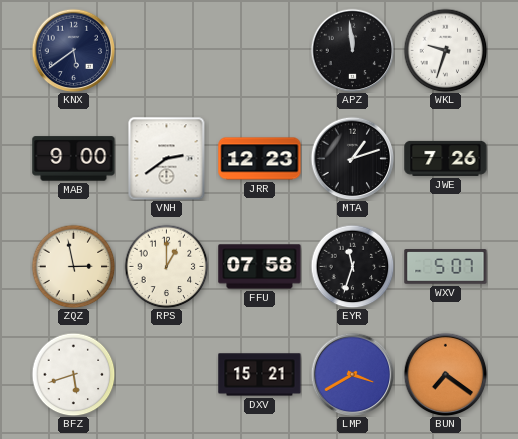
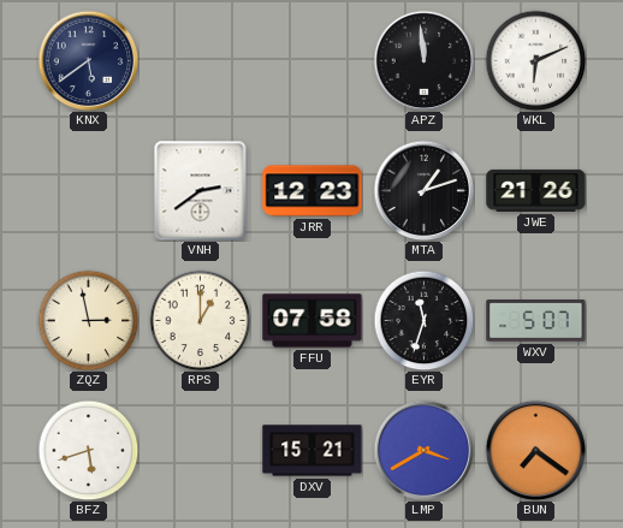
WKL: 9:33 -> 6:11 (535, 60)
MAB: 9:00 -> none (74, 159)
JWE: 7:26 -> 21:26 (536, 190)
